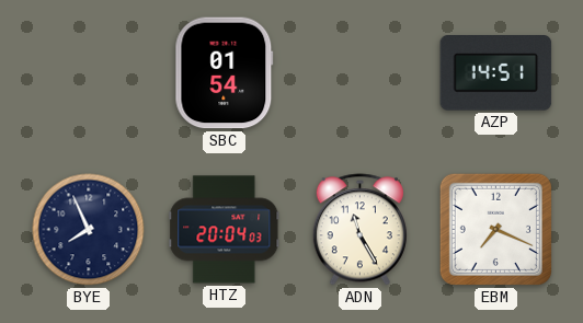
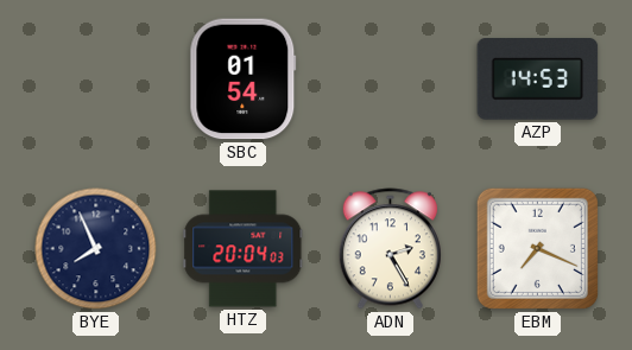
AZP: 14:51 -> 14:53 (538, 79)
ADN: 11:25 -> 2:25 (390, 249)
